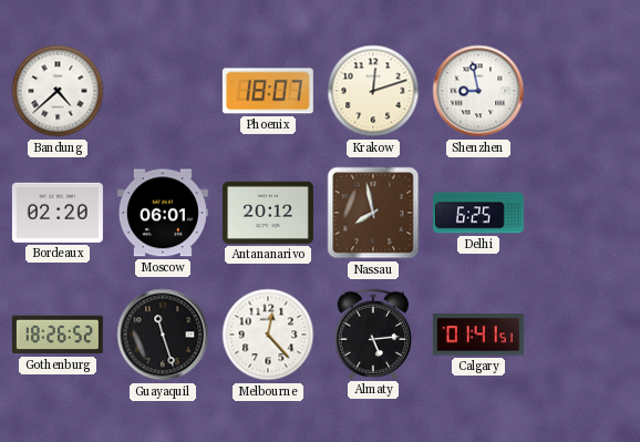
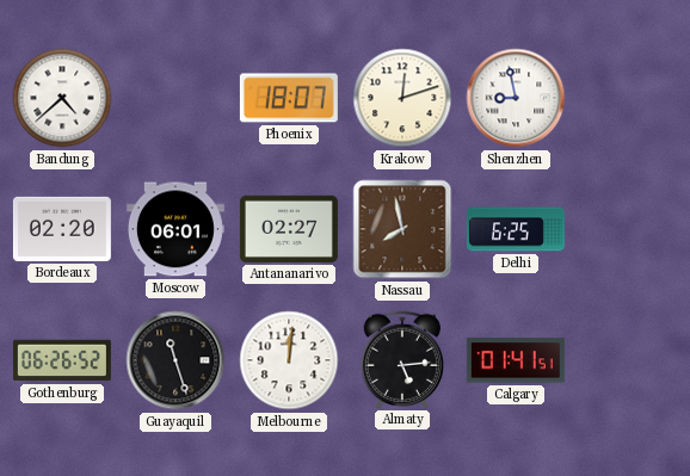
Antananarivo: 20:12 -> 02:27 (289, 229)
Gothenburg: 18:26 -> 06:26 (62, 360)
Melbourne: 12:23 -> 12:01 (289, 360)
